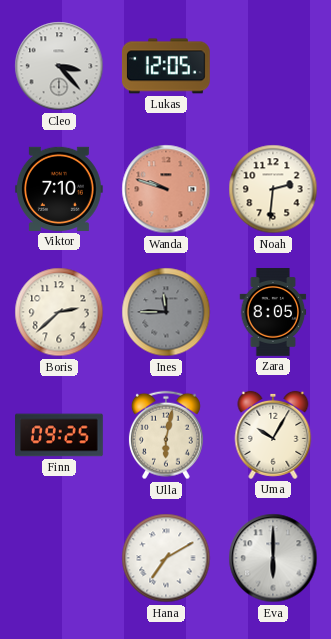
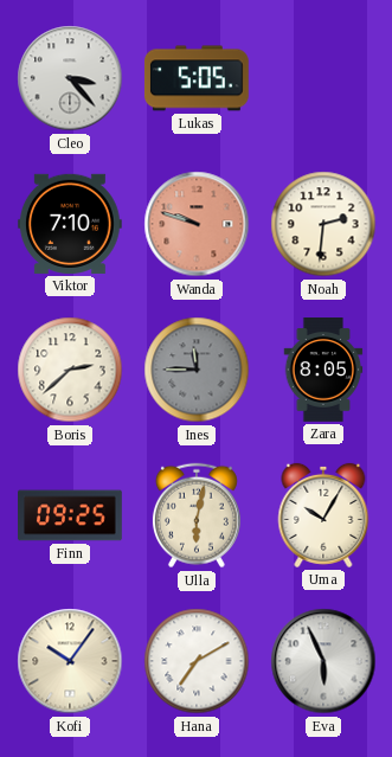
Lukas: 12:05 -> 5:05 (197, 78)
Kofi: none -> 10:06 (70, 661)
Eva: 6:00 -> 5:56 (323, 661)
